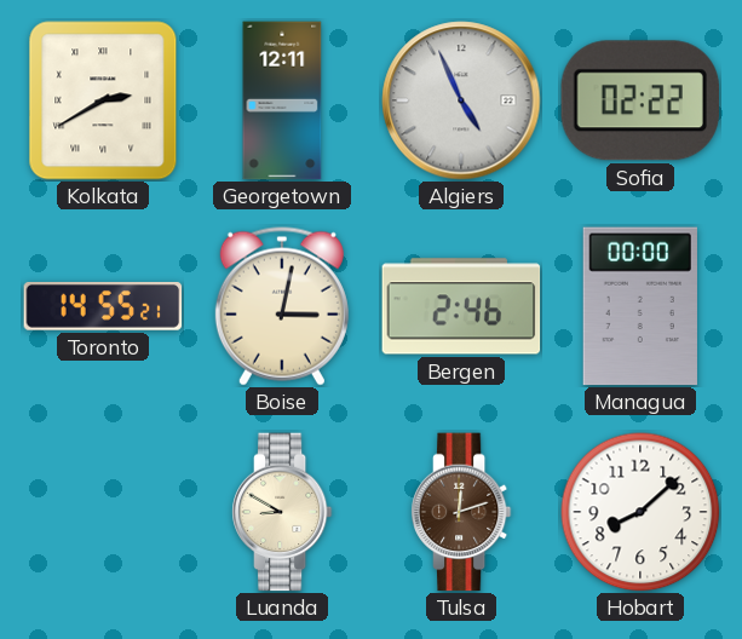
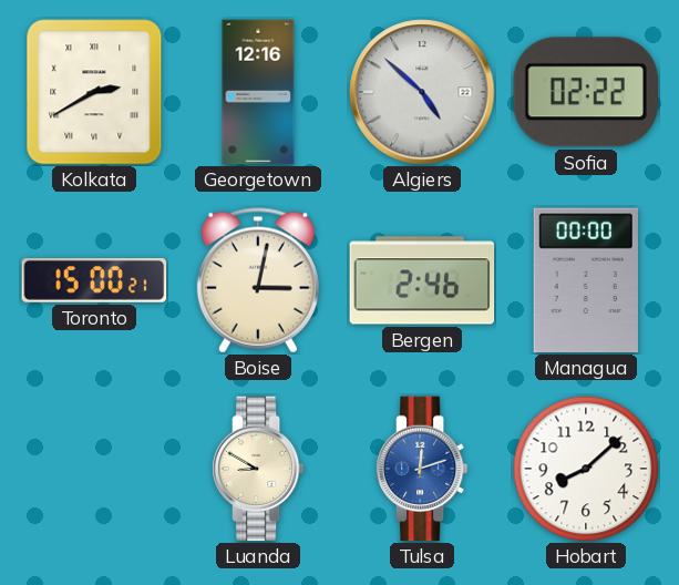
Georgetown: 12:11 -> 12:16 (258, 92)
Algiers: 4:56 -> 4:52 (422, 92)
Toronto: 14:55 -> 15:00 (94, 280)
Tulsa dial: brown -> blue (422, 469)
